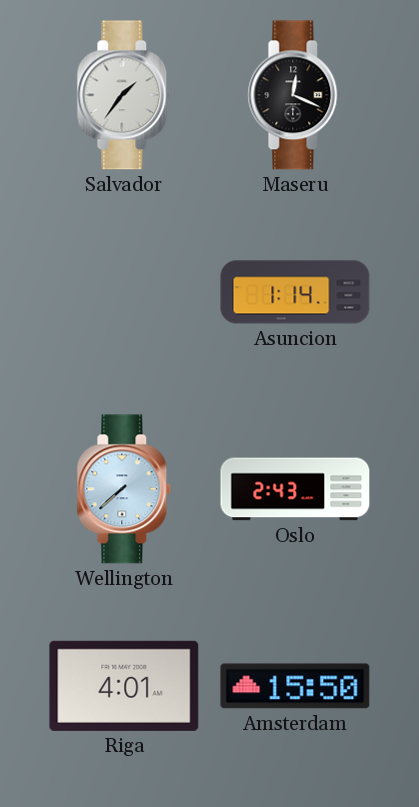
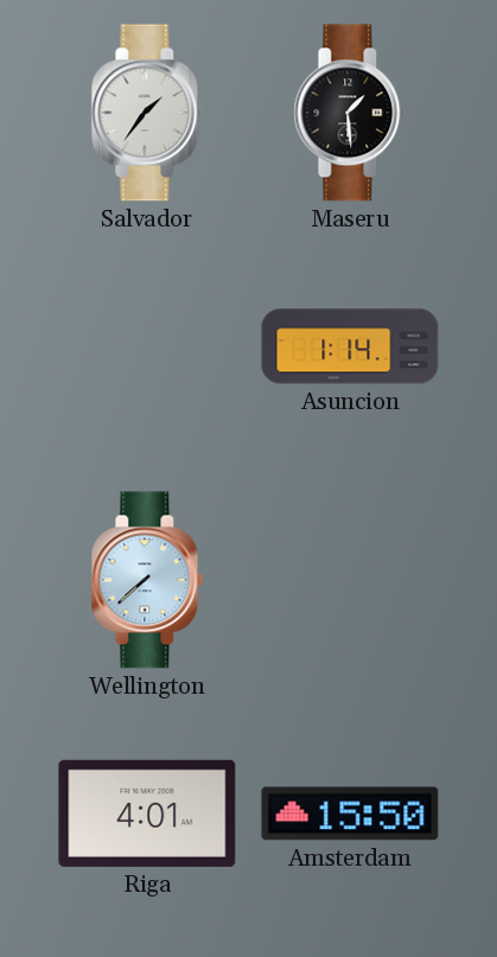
Maseru: 12:19 -> 1:29 (350, 113)
Oslo: 2:43 -> none (295, 489)
